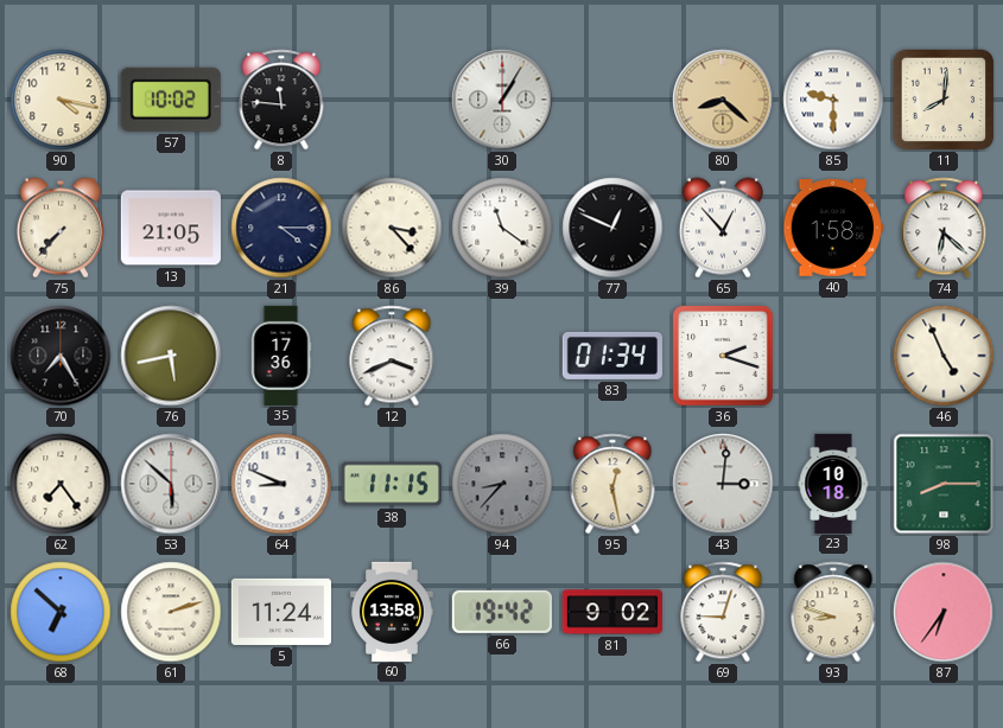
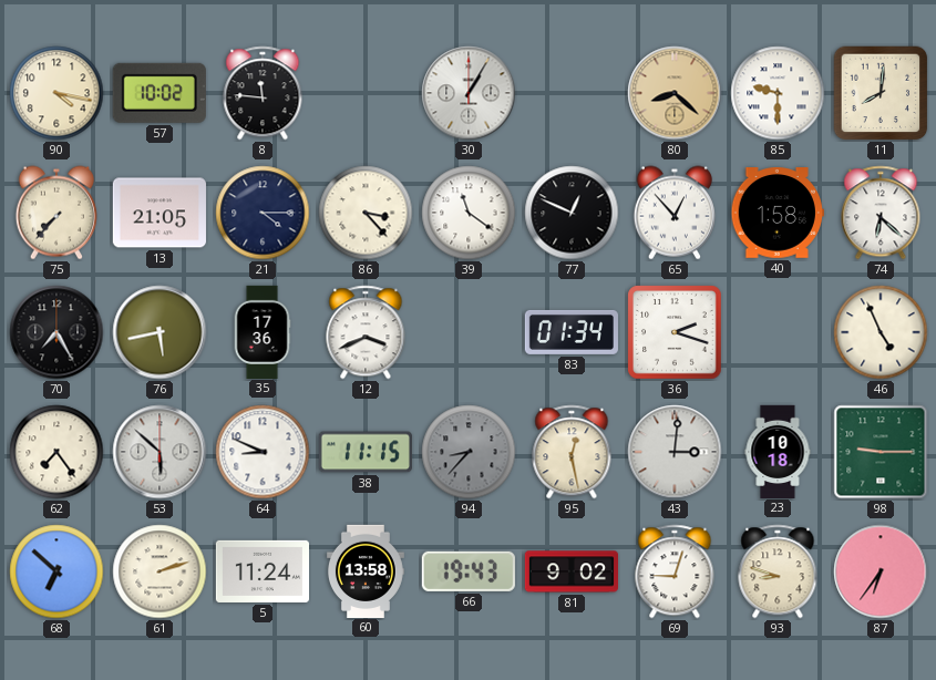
98: 8:15 -> 9:15 (881, 452)
66: 19:42 -> 19:43 (469, 571)
